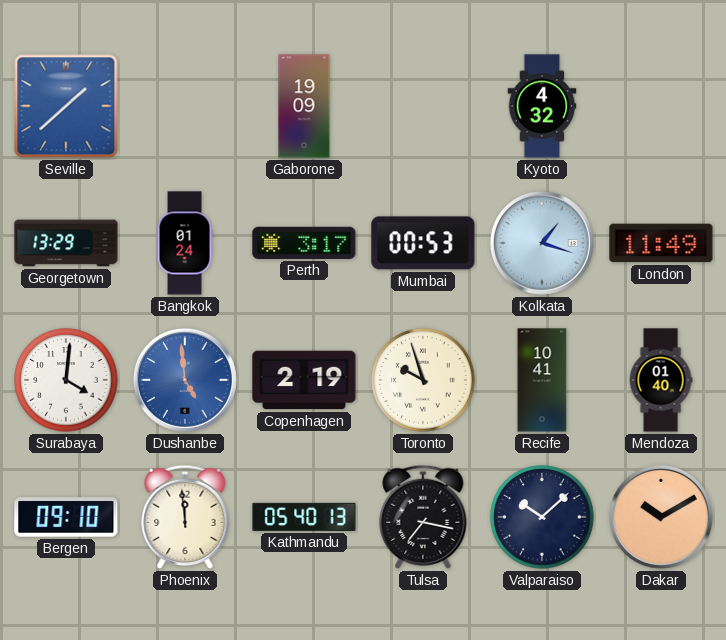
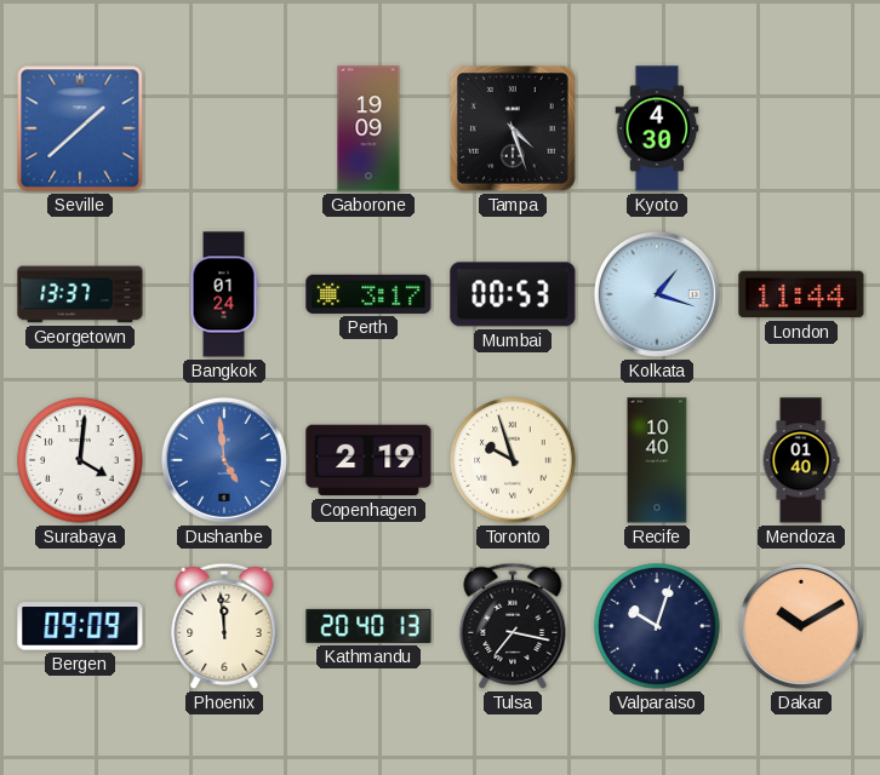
Tampa: none -> 4:27 (513, 128)
Kyoto: 4:32 -> 4:30 (657, 128)
Georgetown: 13:29 -> 13:37 (80, 294)
London: 11:49 -> 11:44 (801, 294)
Recife: 10:41 -> 10:40 (657, 460)
Bergen: 09:10 -> 09:09 (80, 626)
Kathmandu: 05:40 -> 20:40 (368, 626)
Valparaiso: 10:08 -> 10:03 (657, 626)
